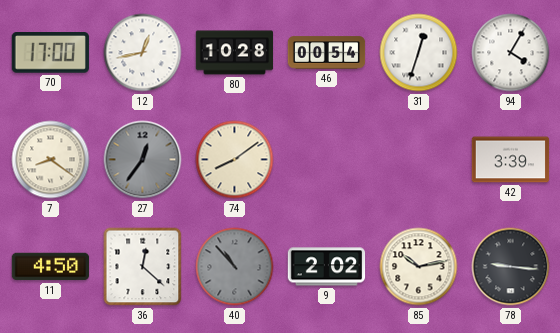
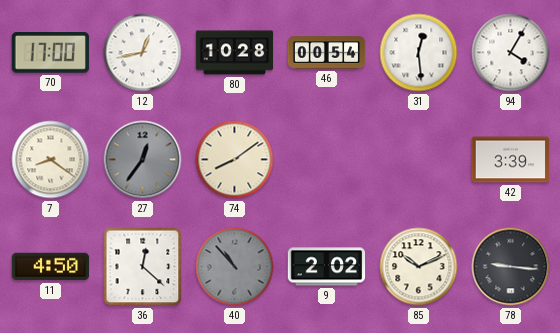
31: 12:33 -> 12:29 (419, 53)
85: 10:13 -> 10:11 (419, 267)
